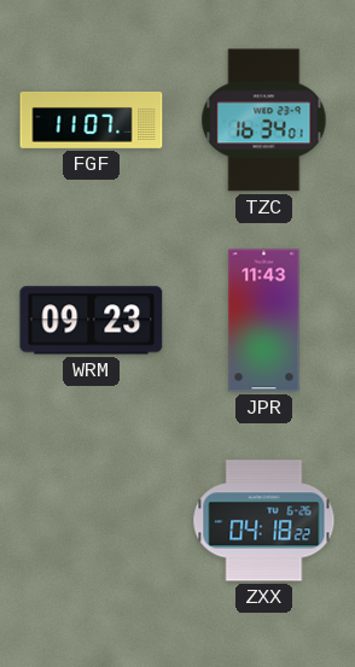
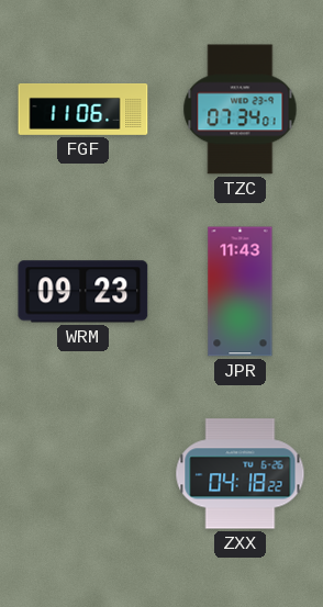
FGF: 11:07 -> 11:06 (83, 110)
TZC: 16:34 -> 07:34 (241, 110)
